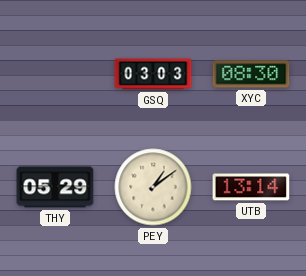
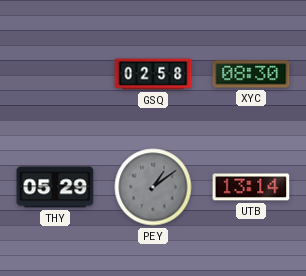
GSQ: 03:03 -> 02:58 (153, 74)
PEY dial: cream -> grey (153, 187)
